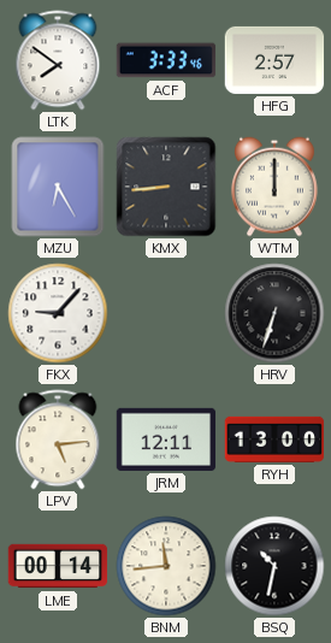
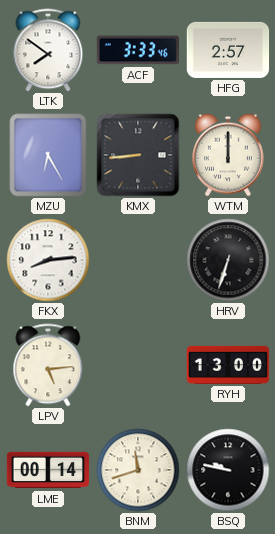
FKX: 9:07 -> 8:14 (48, 260)
JRM: 12:11 -> none (166, 440)
BNM: 11:44 -> 11:42 (138, 470)
BSQ: 10:32 -> 9:47 (228, 470)
